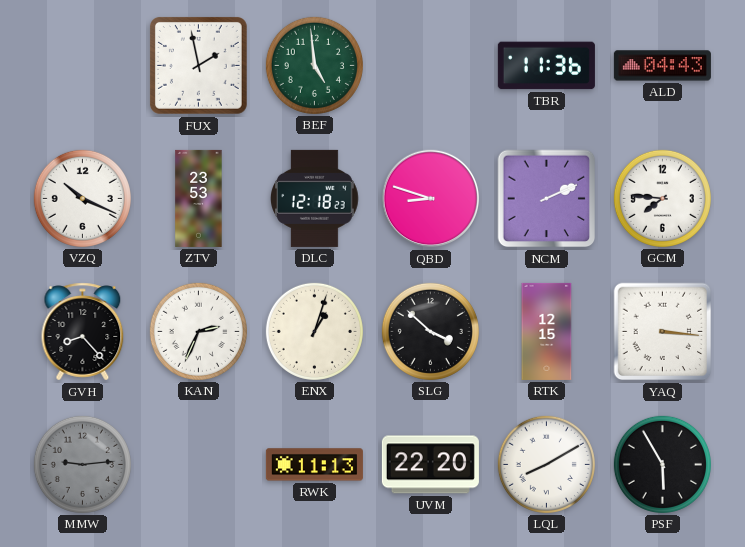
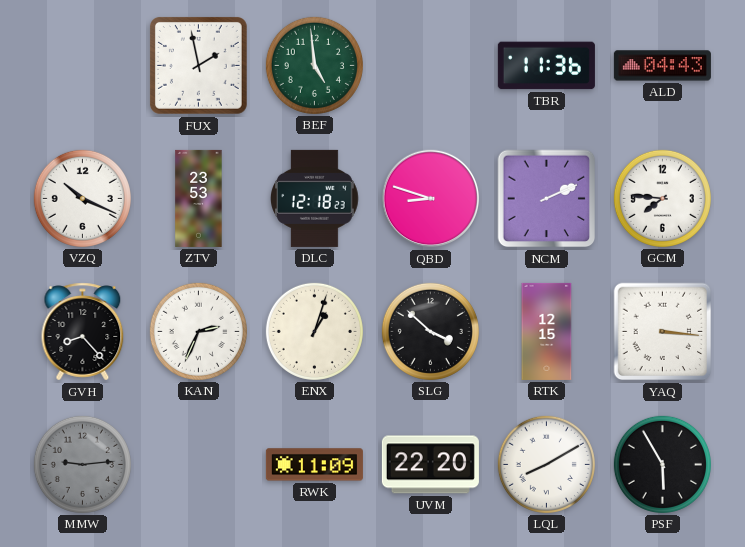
RWK: 11:13 -> 11:09 (314, 465)
